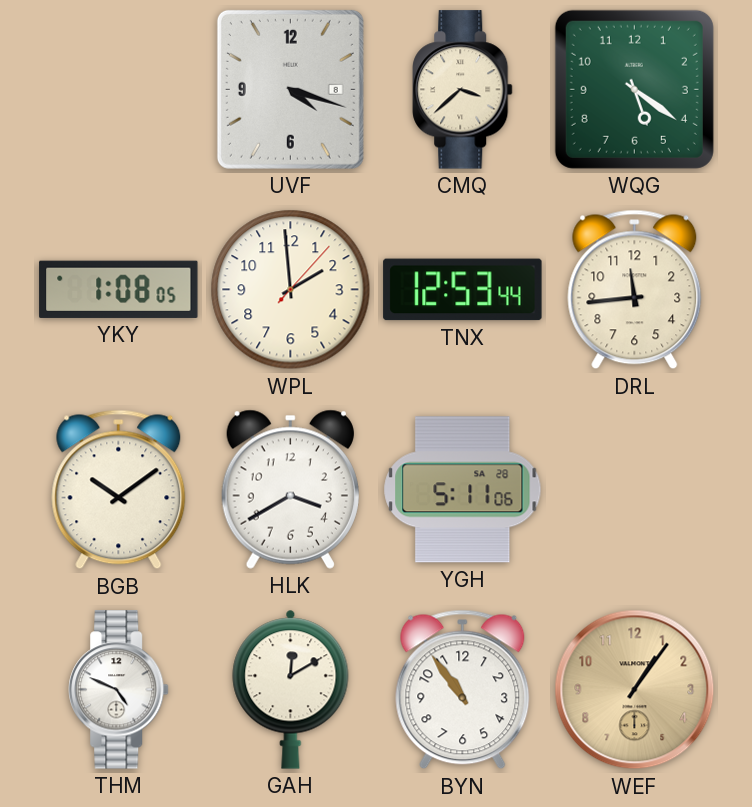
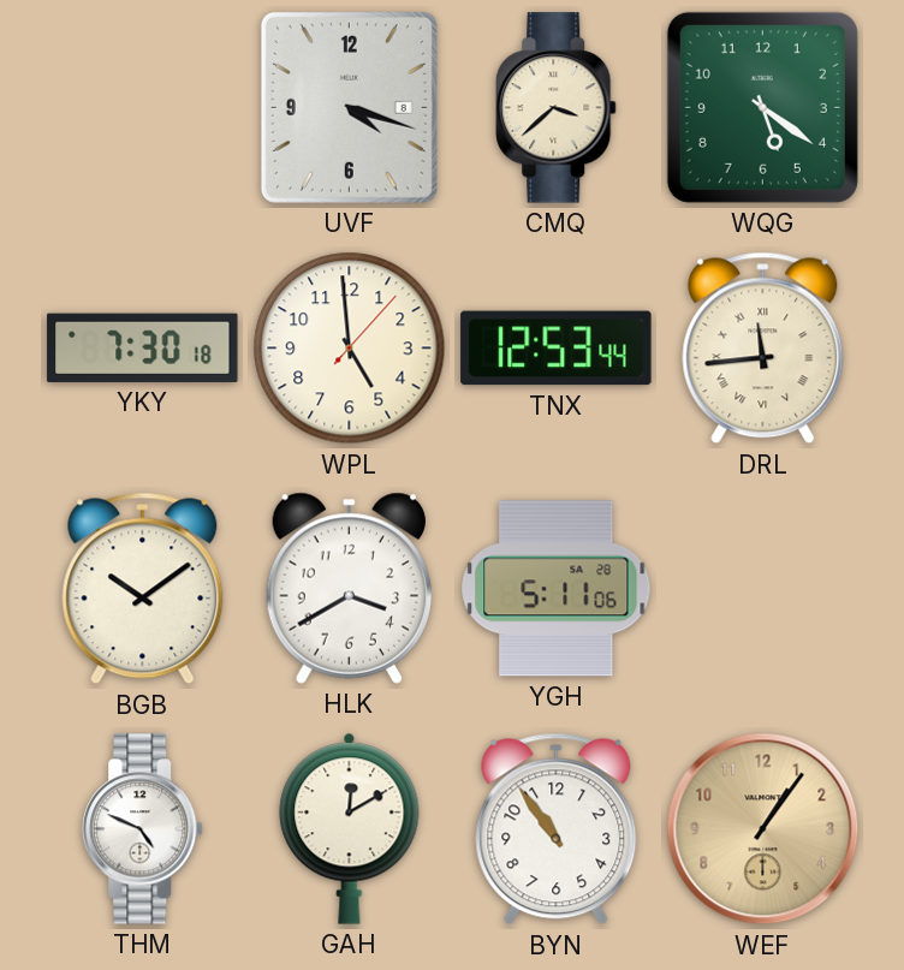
YKY: 1:08 -> 7:30 (143, 347)
WPL: 1:59 -> 4:59 (350, 349)
DRL numerals: Arabic -> Roman (763, 349)
